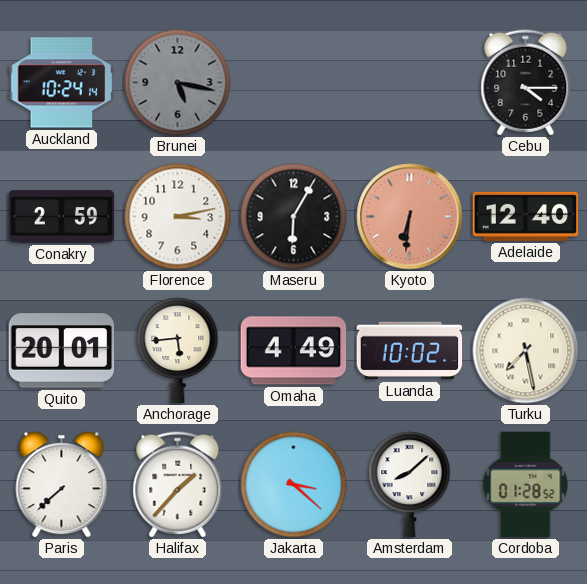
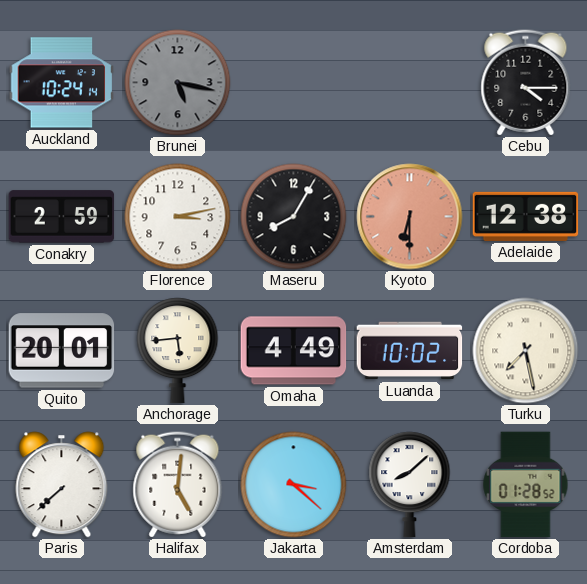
Maseru: 6:05 -> 8:05 (294, 217)
Kyoto: 6:31 -> 6:30 (410, 217)
Adelaide: 12:40 -> 12:38 (526, 216)
Halifax: 1:37 -> 5:01 (178, 485)
